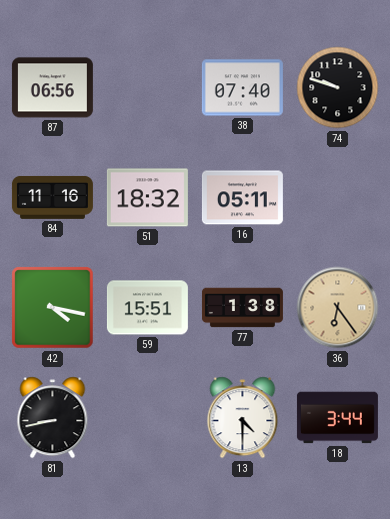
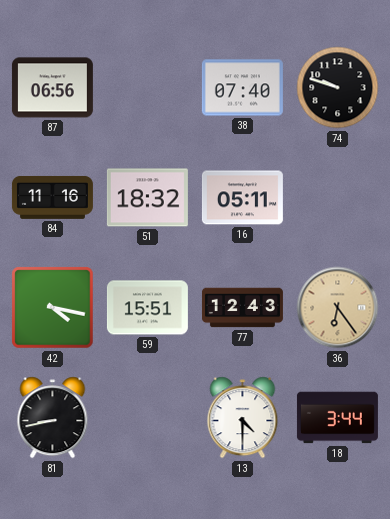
77: 1:38 -> 12:43 (242, 308)
